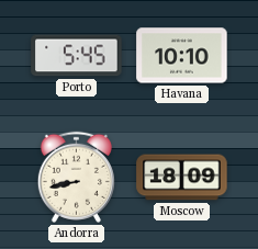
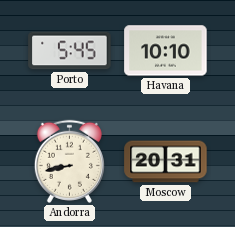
Moscow: 18:09 -> 20:31 (166, 162)
